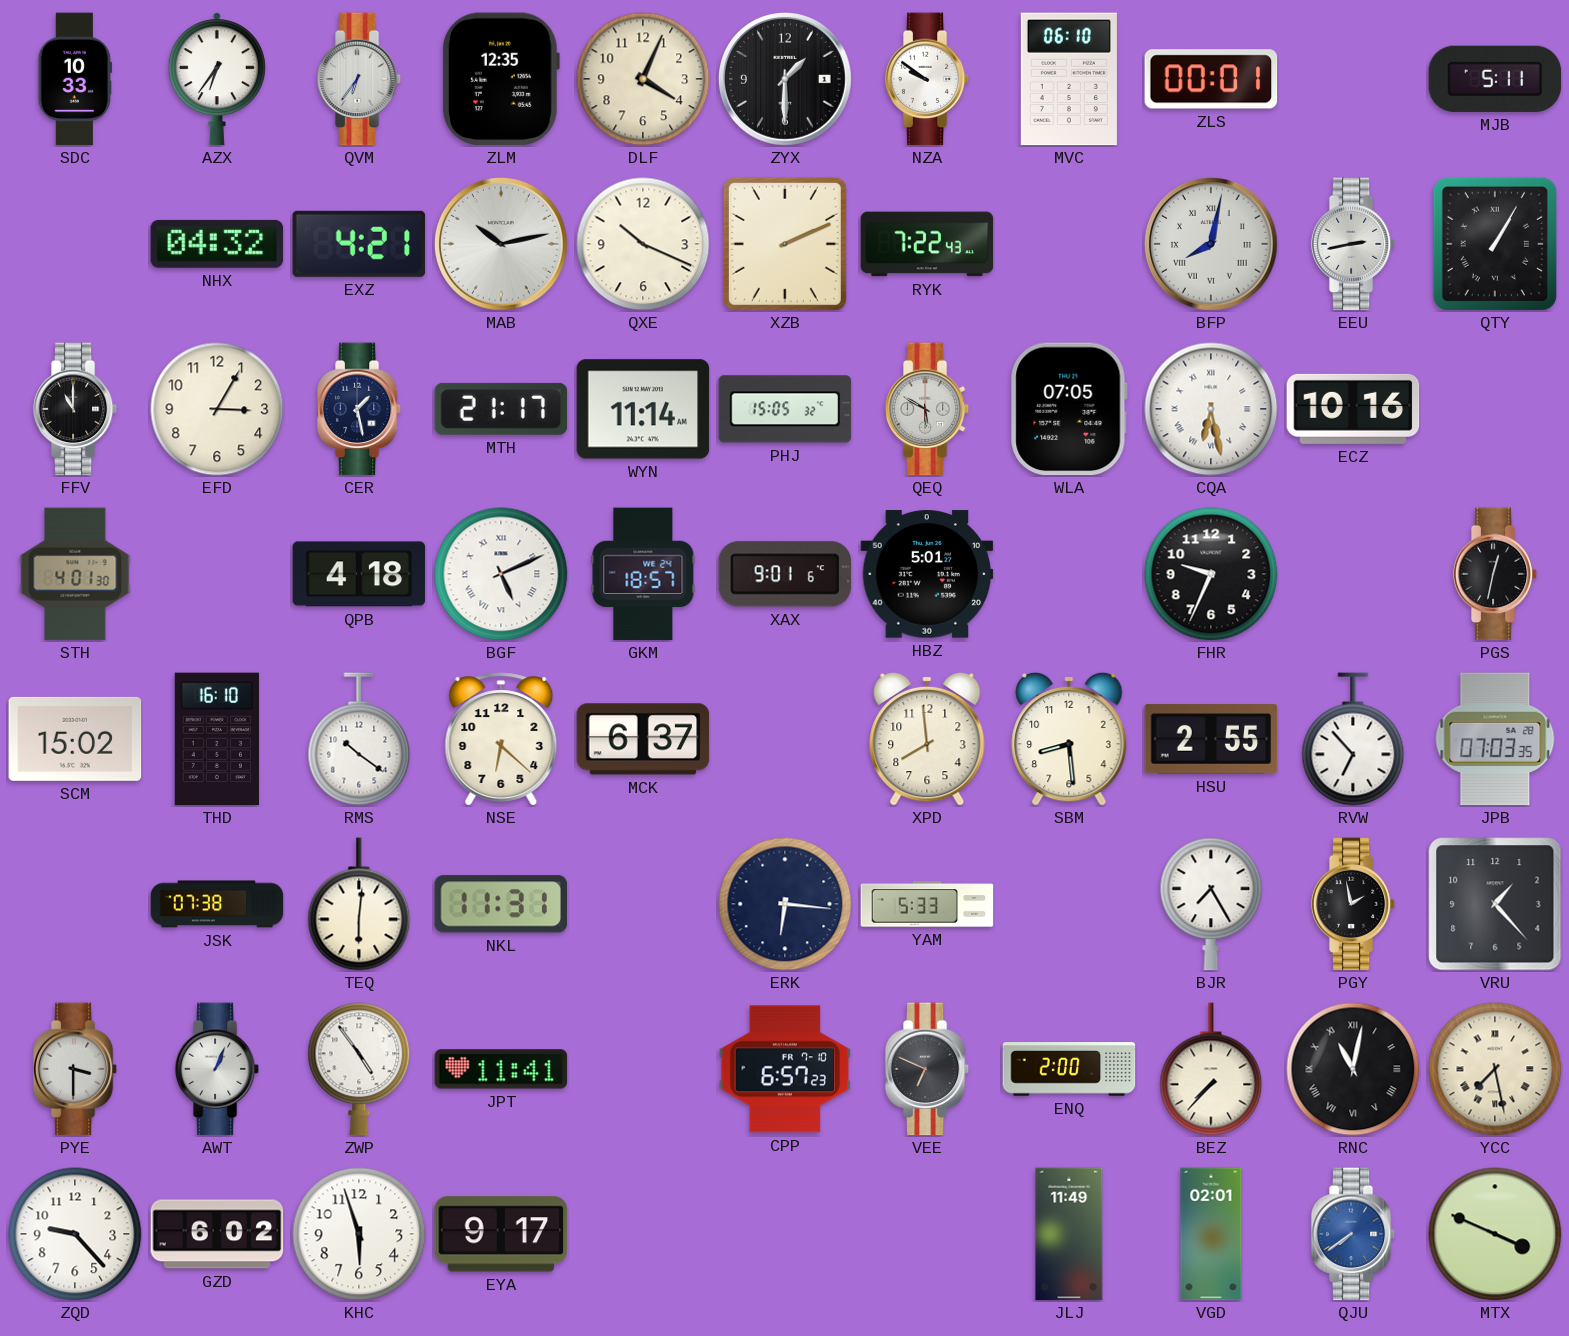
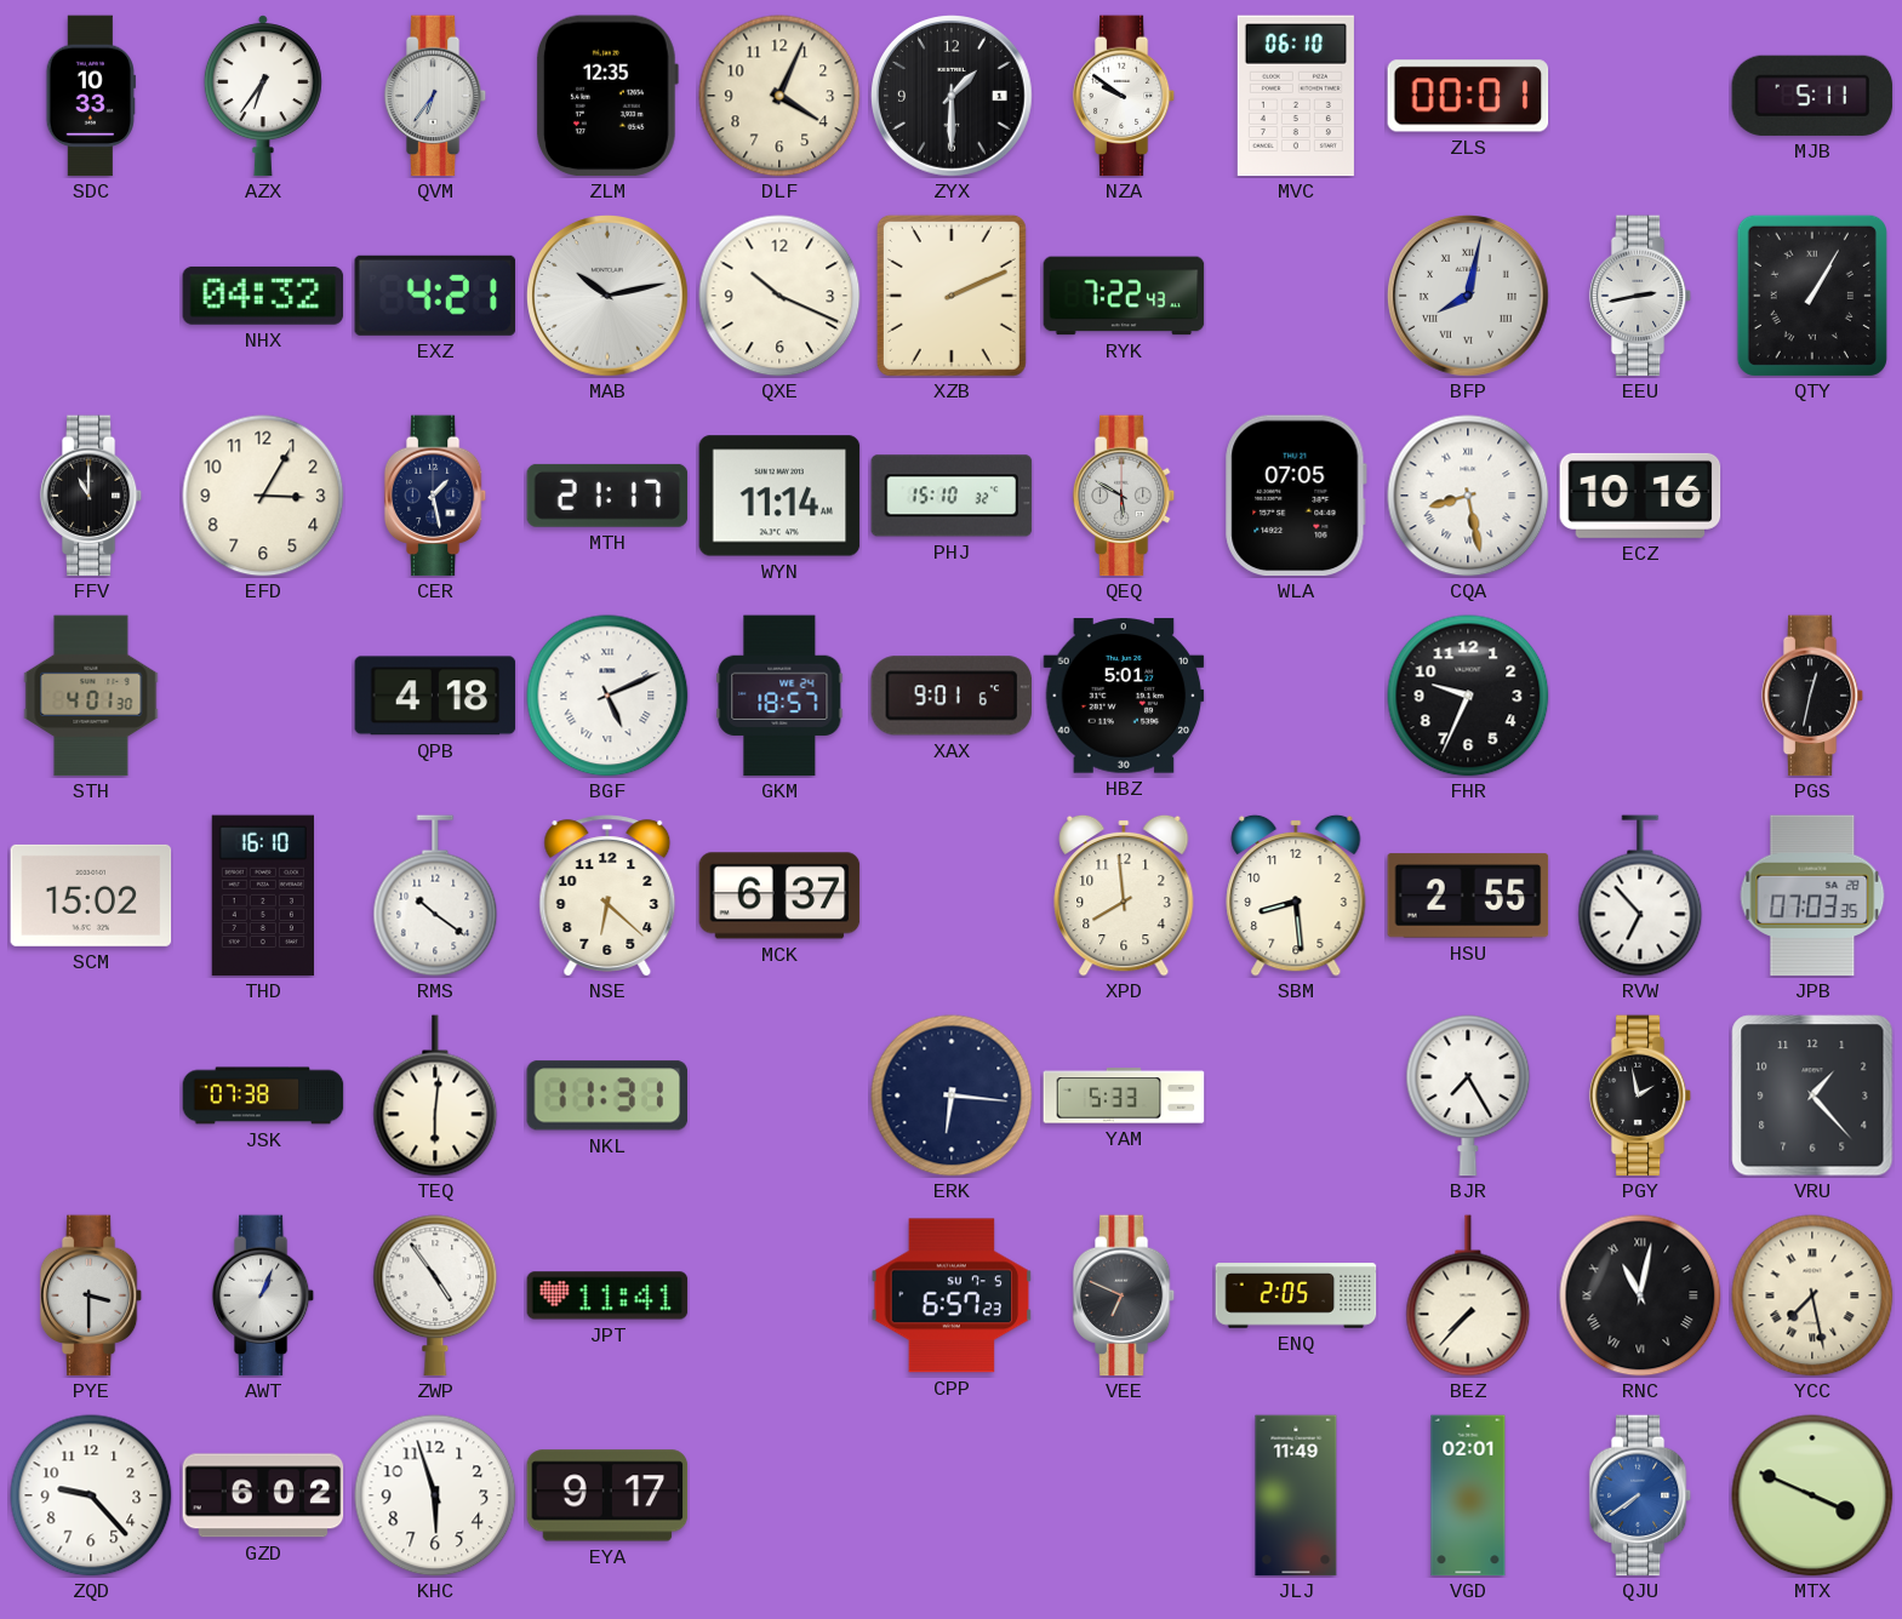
PHJ: 15:05 -> 15:10 (952, 496)
CQA: 6:28 -> 8:28 (1468, 496)
CPP date: FR 7-10 -> SU 7-5 (952, 1295)
ENQ: 2:00 -> 2:05 (1296, 1295)
